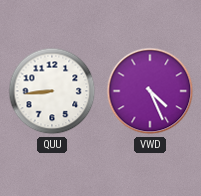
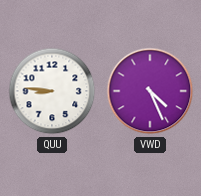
QUU: 8:44 -> 8:46 (52, 91)
